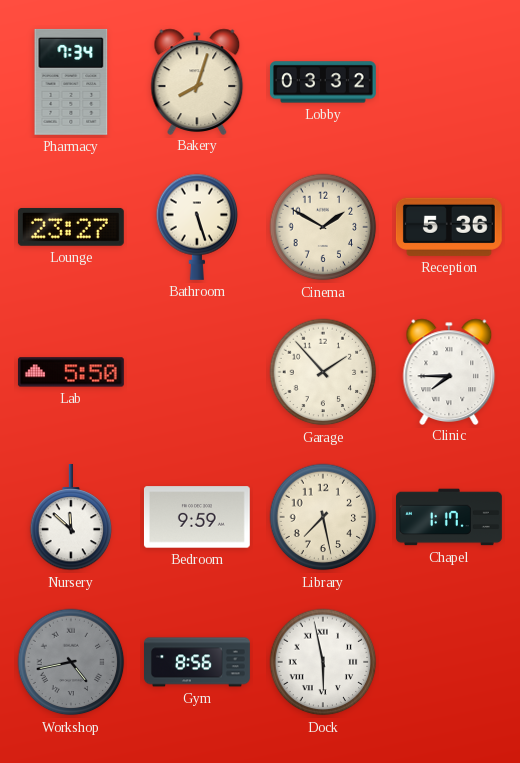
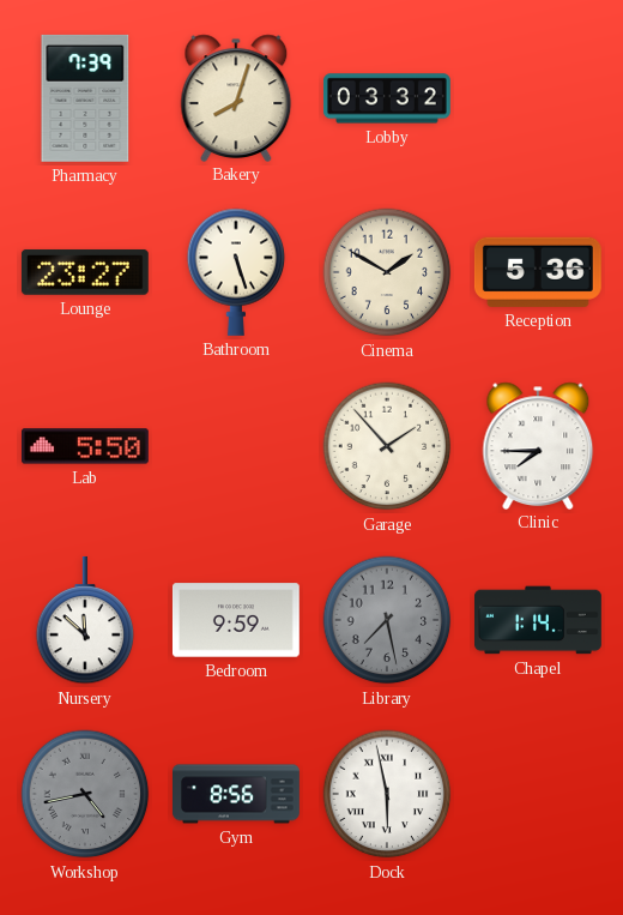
Pharmacy: 7:34 -> 7:39 (85, 98)
Library dial: cream -> grey (387, 620)
Chapel: 1:17 -> 1:14 (539, 620)
